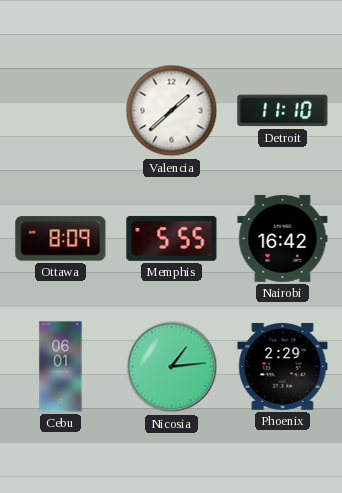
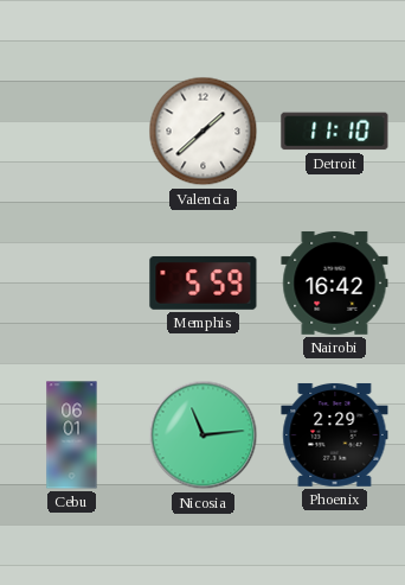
Ottawa: 8:09 -> none (61, 239)
Memphis: 5:55 -> 5:59 (204, 282)
Nicosia: 1:14 -> 11:14 (204, 435)
